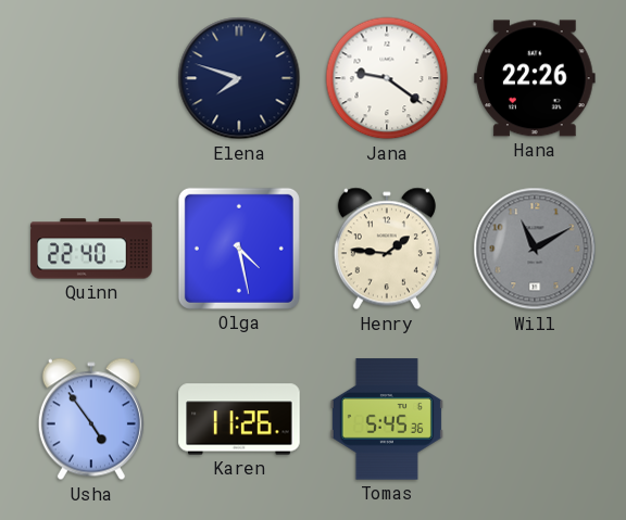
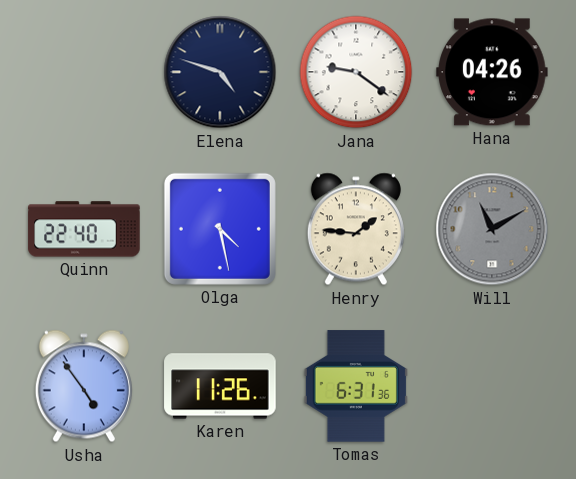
Elena: 7:48 -> 4:48 (220, 72)
Hana: 22:26 -> 04:26 (492, 72)
Tomas: 5:45 -> 6:31 (356, 386)
